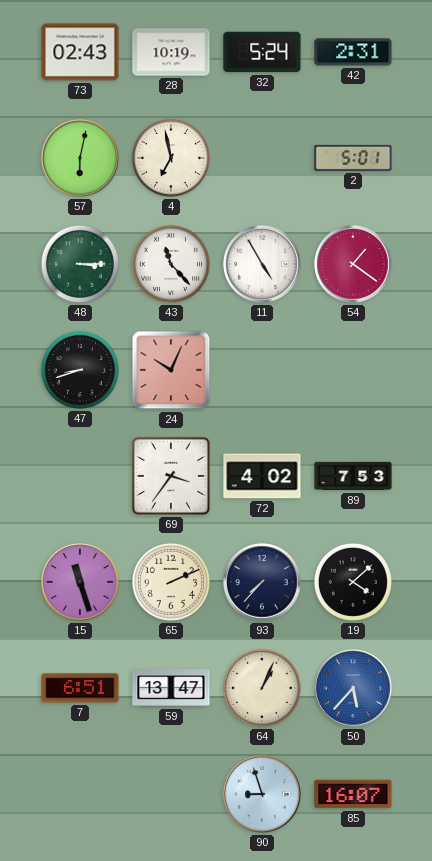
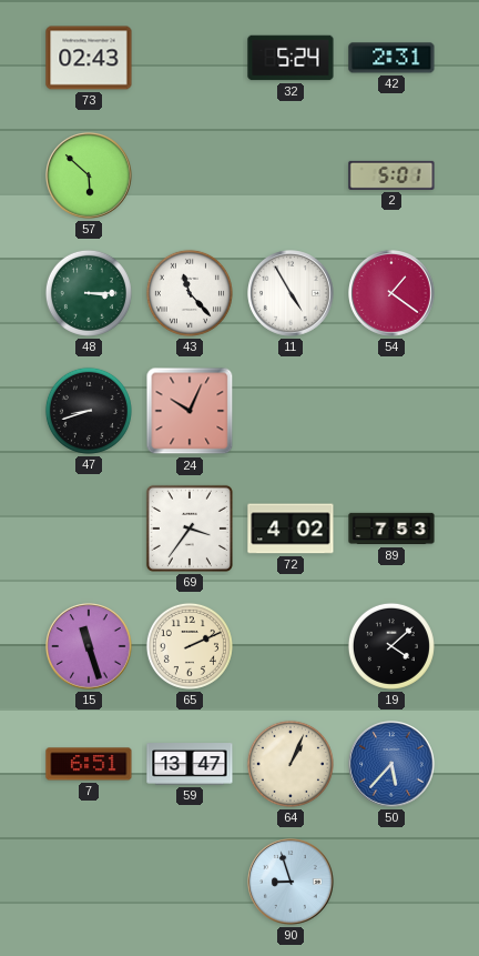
28: 10:19 -> none (171, 52)
57: 6:02 -> 5:52 (89, 175)
4: 6:58 -> none (171, 158)
93: 7:37 -> none (262, 582)
85: 16:07 -> none (353, 794)
